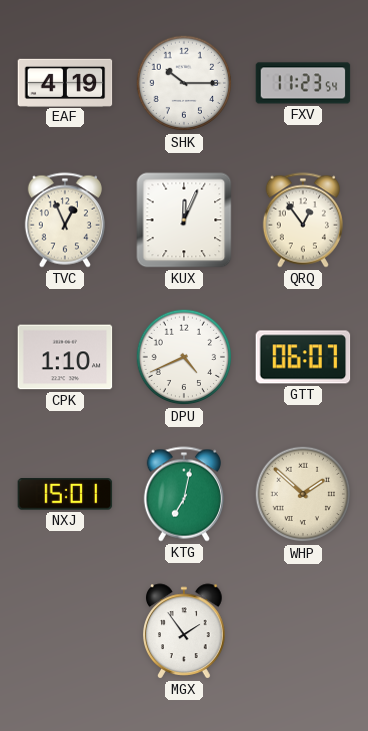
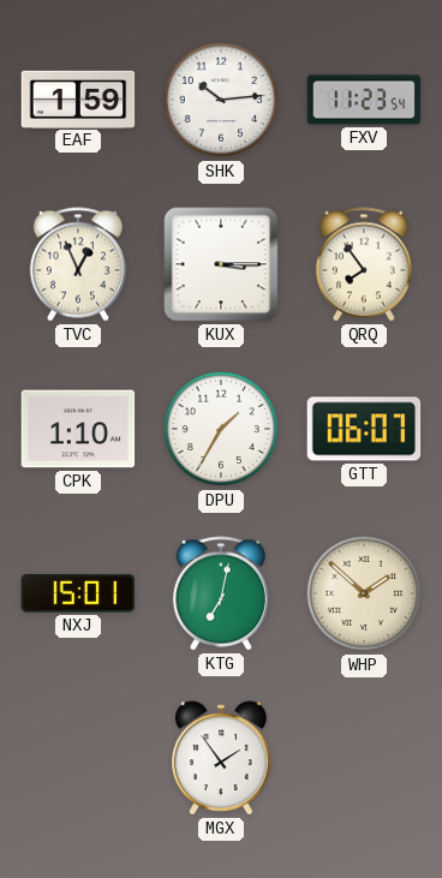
EAF: 4:19 -> 1:59 (78, 98)
SHK: 10:15 -> 10:14 (221, 100)
KUX: 12:04 -> 3:15 (221, 264)
QRQ: 12:54 -> 7:54 (364, 264)
DPU: 4:41 -> 1:35 (221, 429)
